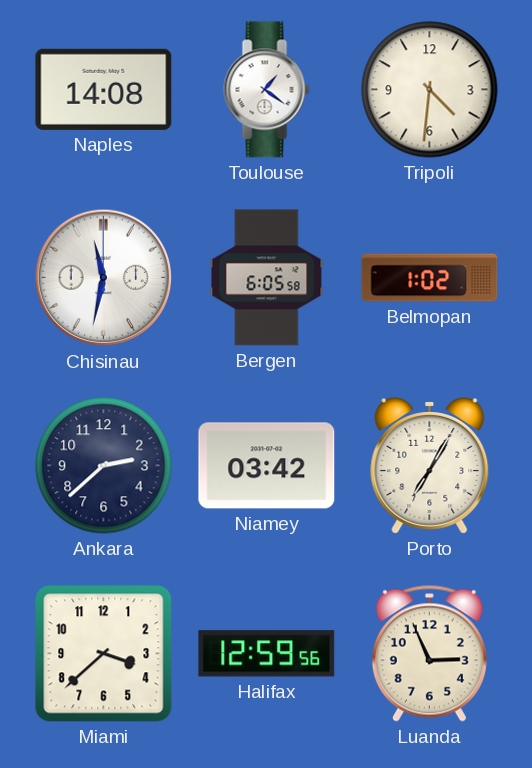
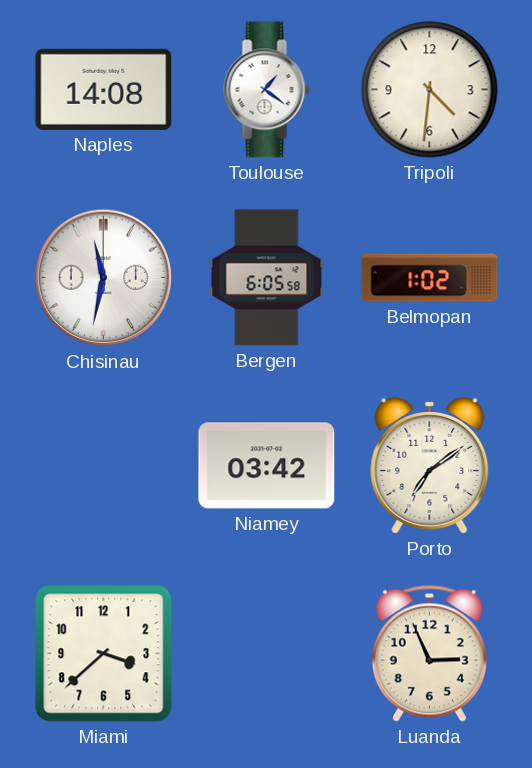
Ankara: 2:38 -> none (104, 466)
Porto: 7:05 -> 7:09 (430, 466)
Halifax: 12:59 -> none (267, 654)
